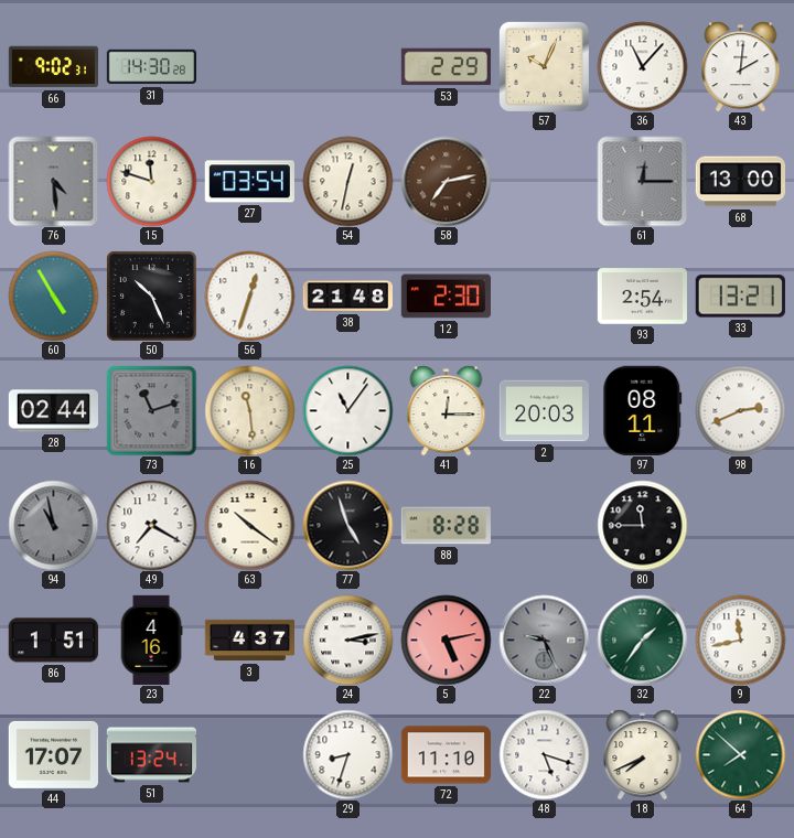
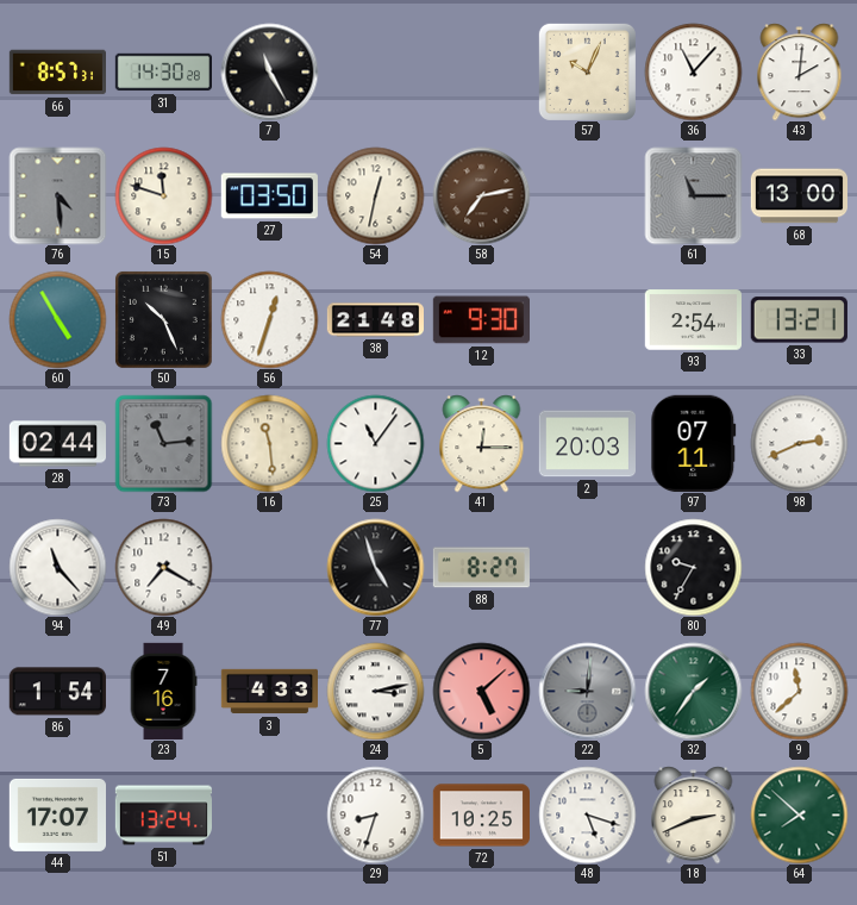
66: 9:02 -> 8:57 (57, 73)
7: none -> 11:25 (269, 71)
53: 2:29 -> none (446, 67)
27: 03:54 -> 03:50 (269, 196)
61: 12:15 -> 11:15 (693, 195)
12: 2:30 -> 9:30 (481, 320)
73: 11:12 -> 11:14 (163, 443)
97: 08:11 -> 07:11 (694, 443)
94: 10:58 -> 11:23 (57, 567)
94 dial: grey -> white (57, 567)
63: 10:21 -> none (249, 525)
88: 8:28 -> 8:27 (481, 568)
80: 11:45 -> 9:35 (693, 567)
86: 1:51 -> 1:54 (57, 692)
23: 4:16 -> 7:16 (163, 691)
3: 4:37 -> 4:33 (269, 692)
5: 5:13 -> 5:08 (481, 691)
22: 9:26 -> 9:01 (587, 691)
9: 11:43 -> 11:38 (799, 691)
72: 11:10 -> 10:25 (481, 816)
18: 7:41 -> 2:41 (694, 815)
